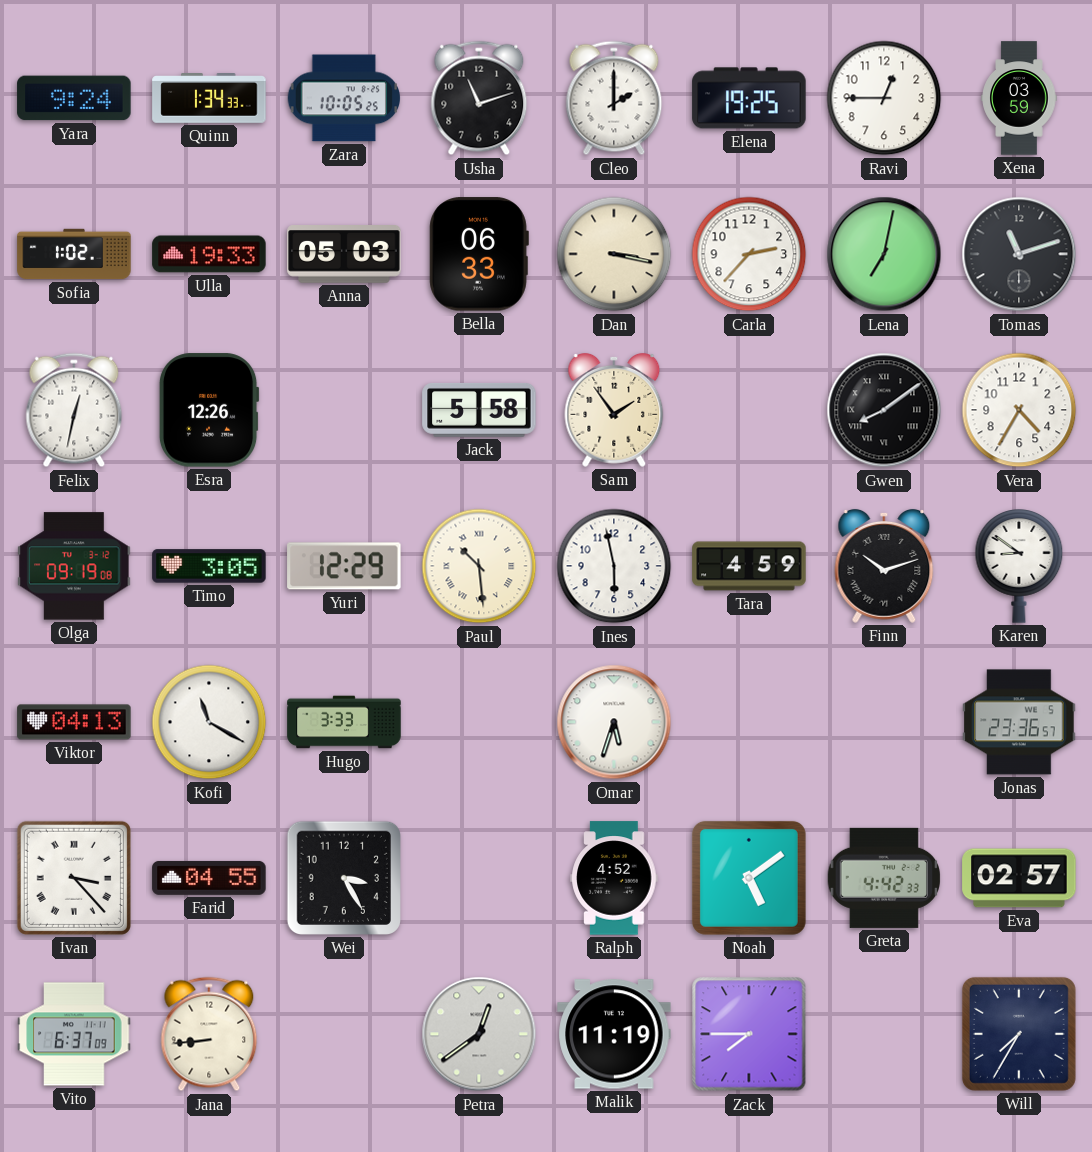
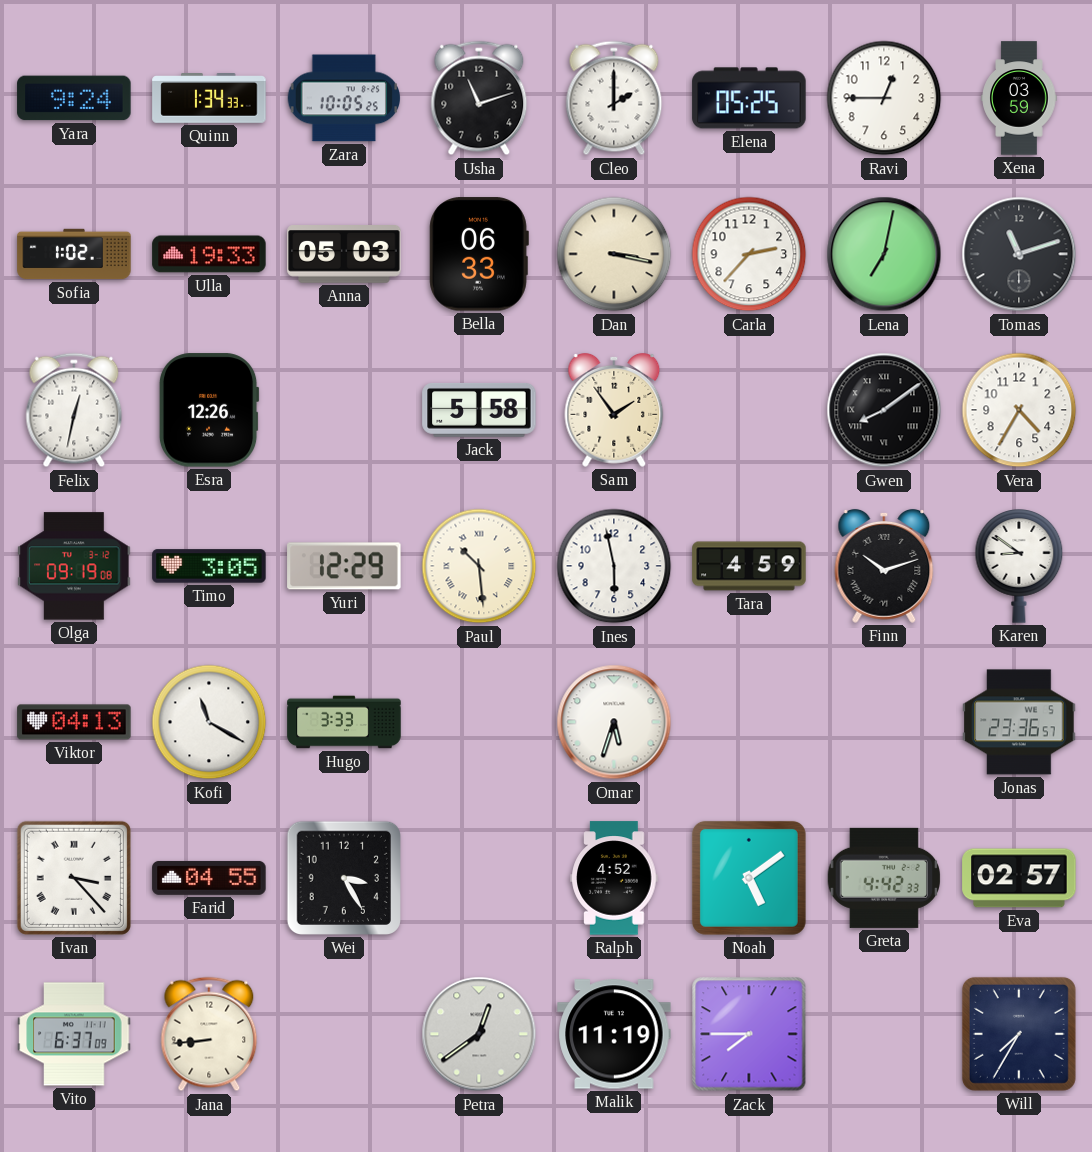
Elena: 19:25 -> 05:25 (749, 98)
